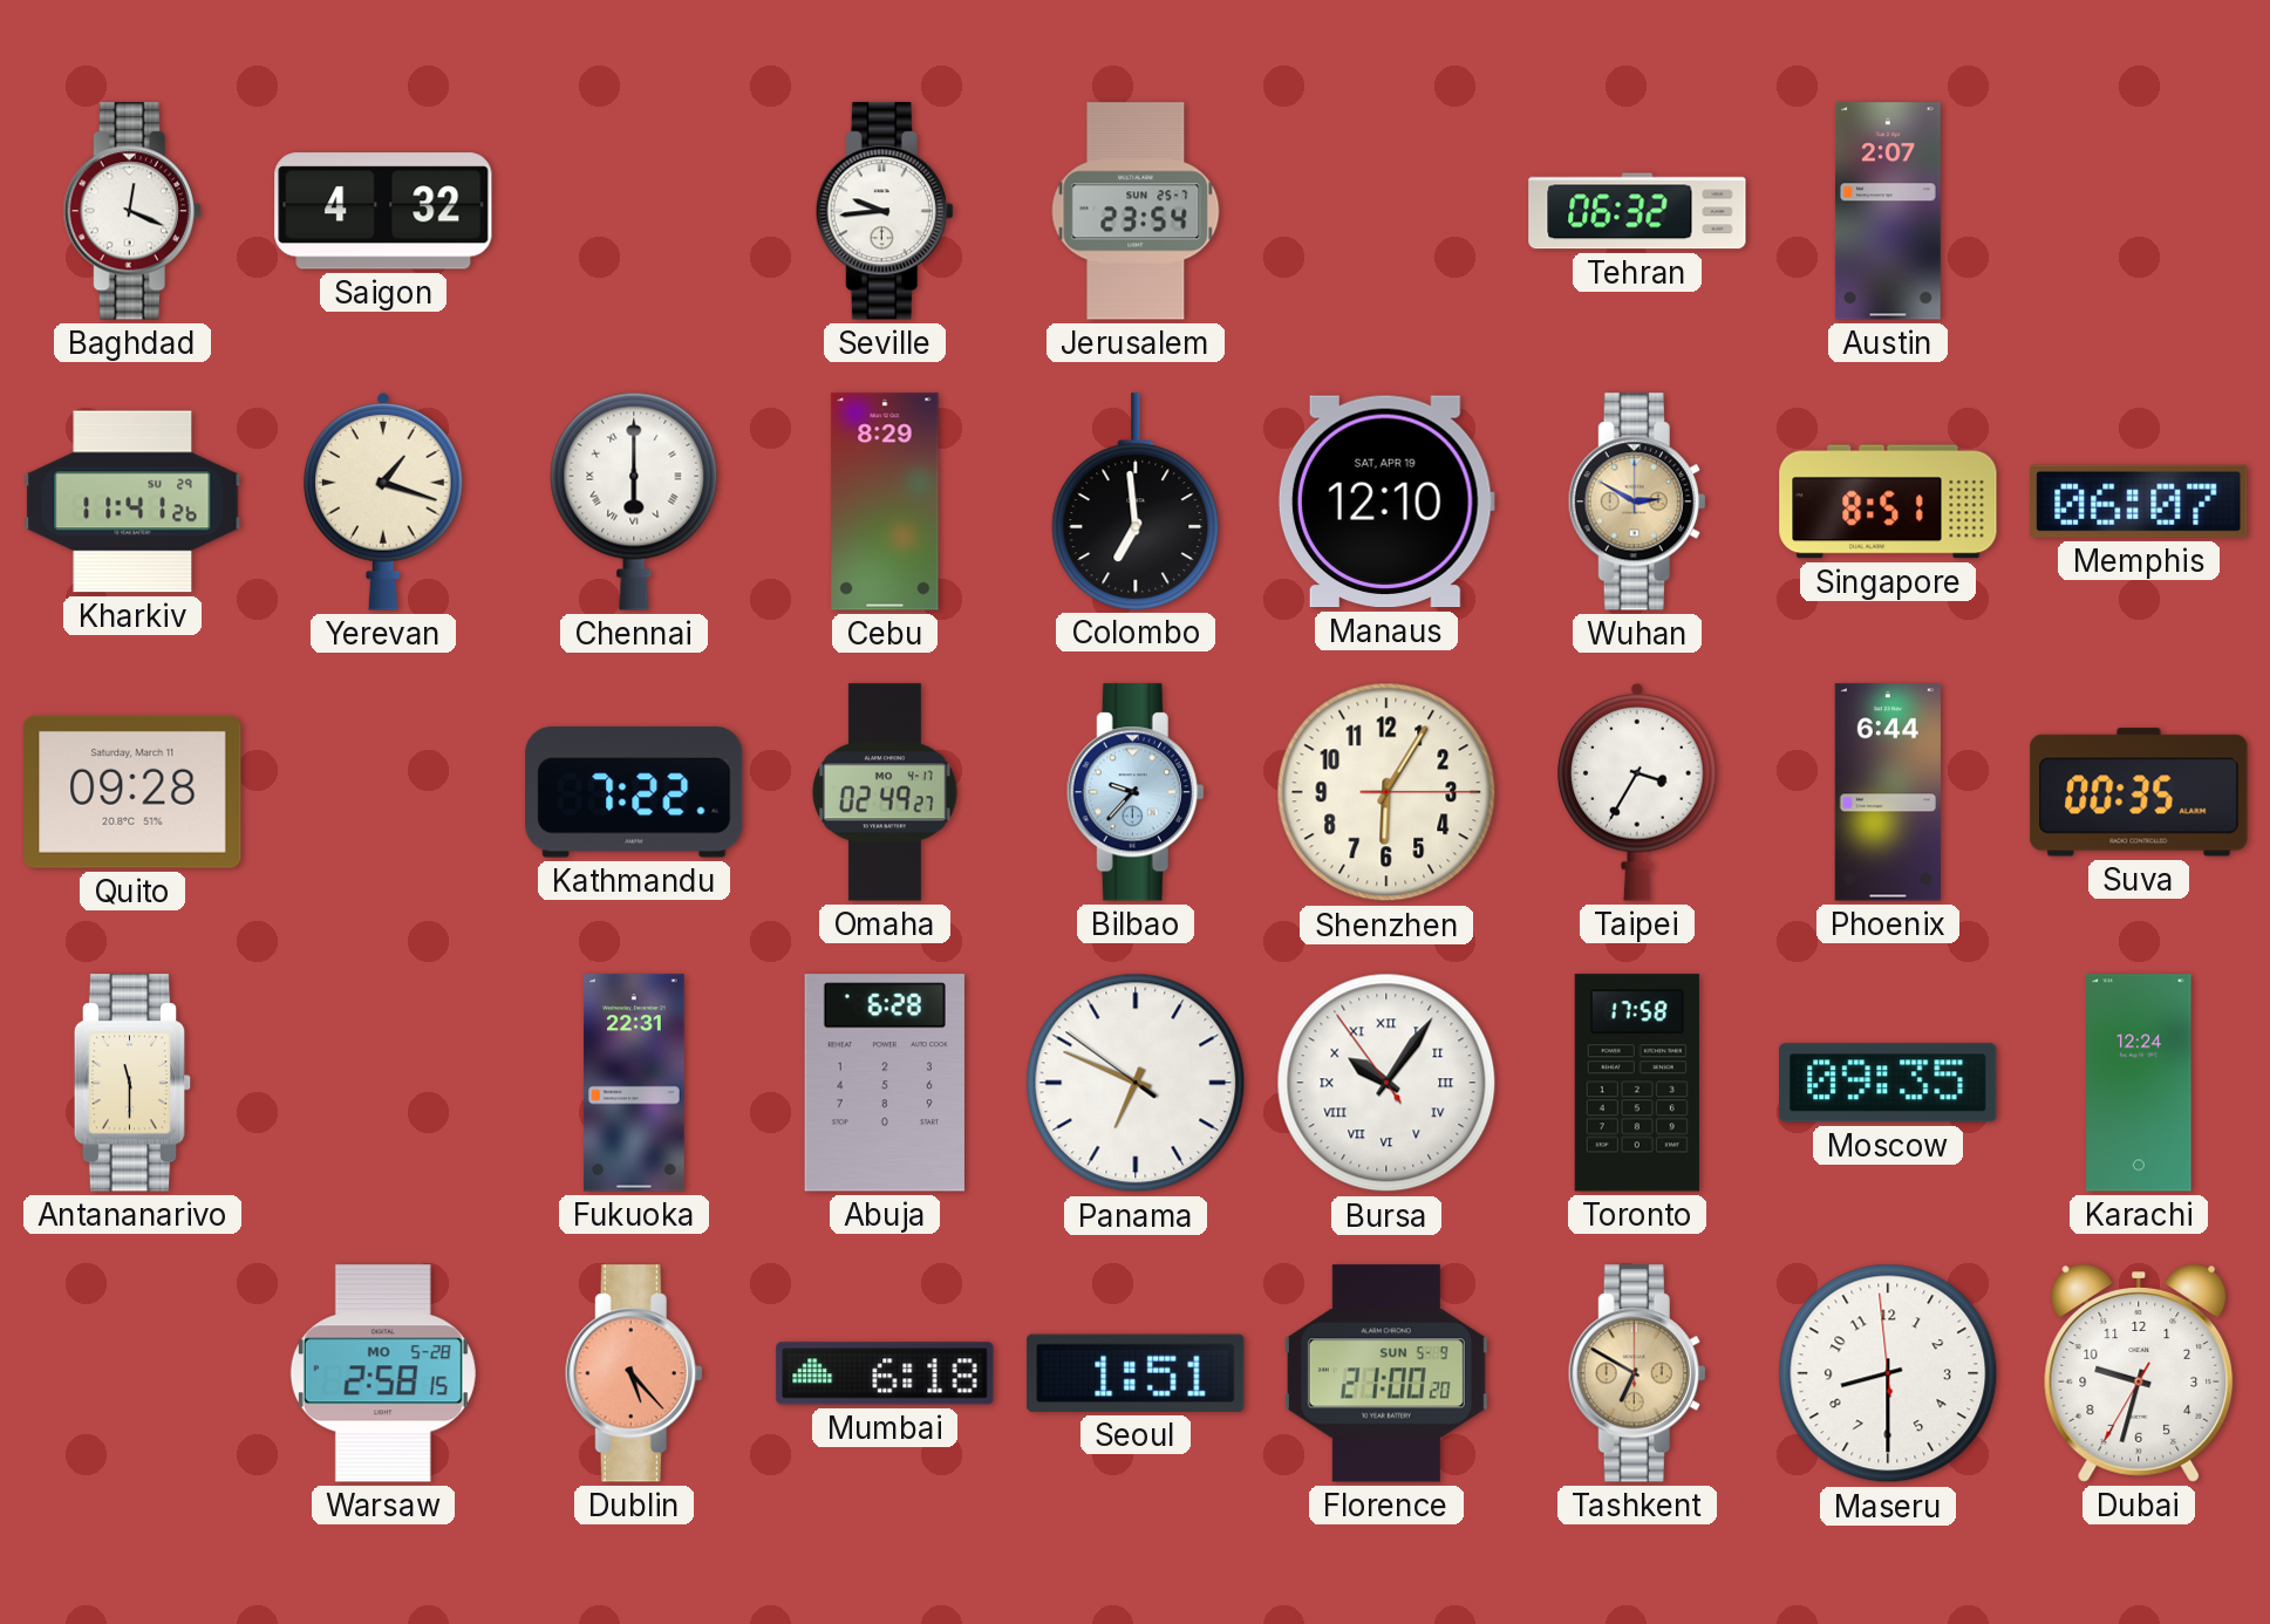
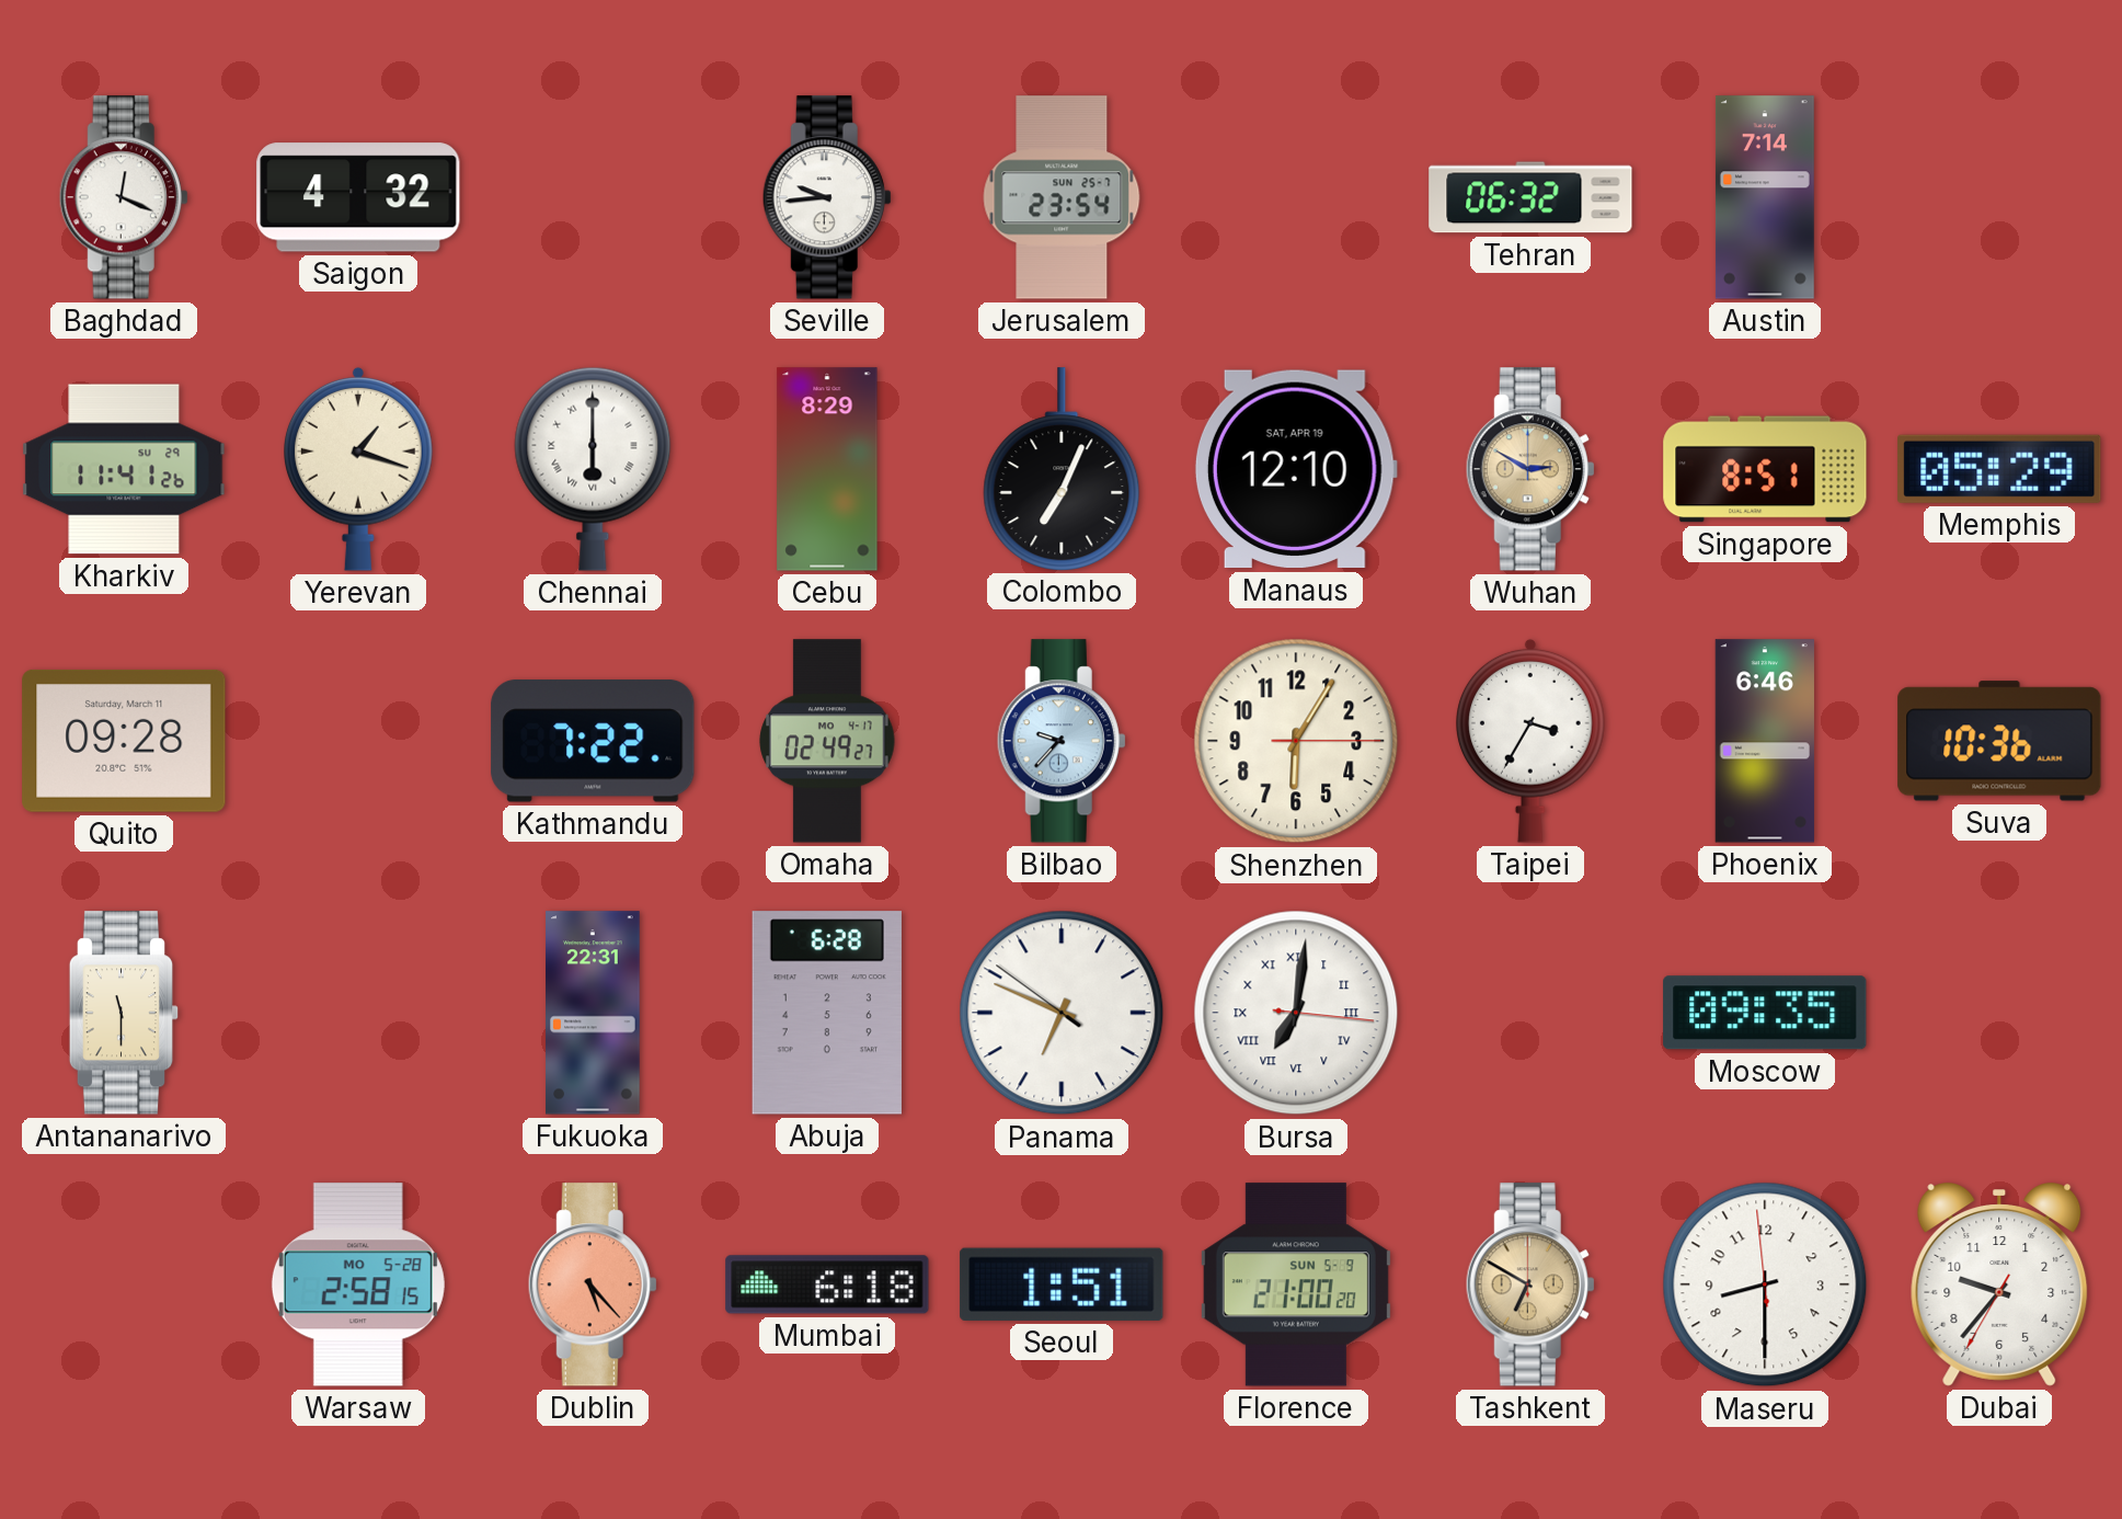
Austin: 2:07 -> 7:14 (1765, 197)
Colombo: 6:59 -> 7:04 (1062, 469)
Memphis: 06:07 -> 05:29 (1999, 469)
Phoenix: 6:44 -> 6:46 (1765, 741)
Suva: 00:35 -> 10:36 (1999, 741)
Bursa: 10:05 -> 7:01 (1296, 1013)
Toronto: 17:58 -> none (1637, 1083)
Karachi: 12:24 -> none (2139, 1083)
Dubai: 9:32 -> 9:36 (1999, 1284)
